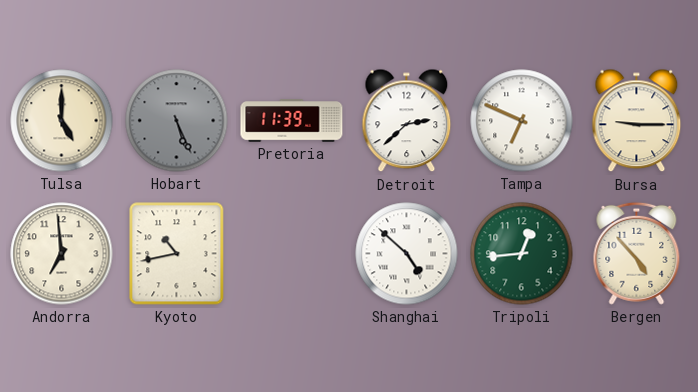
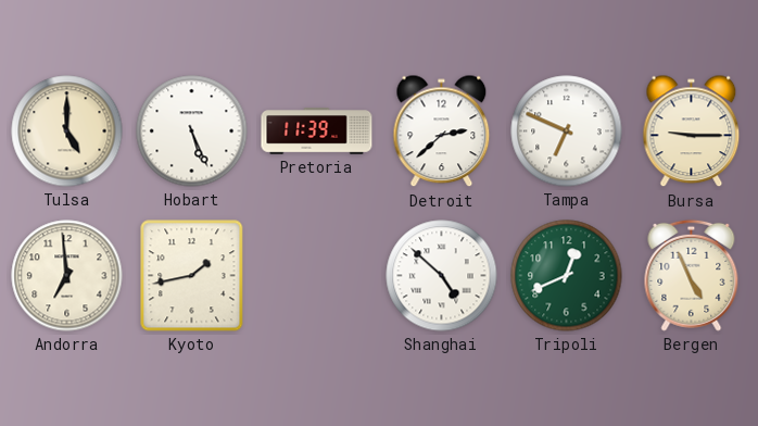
Hobart dial: grey -> white (192, 131)
Kyoto: 10:43 -> 1:43 (192, 276)
Tripoli: 12:44 -> 12:41 (567, 276)
Bergen: 4:53 -> 4:56 (692, 275)
